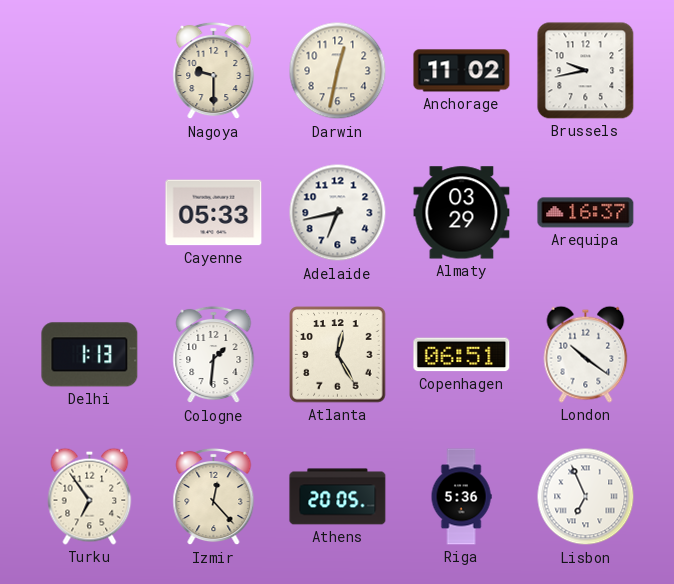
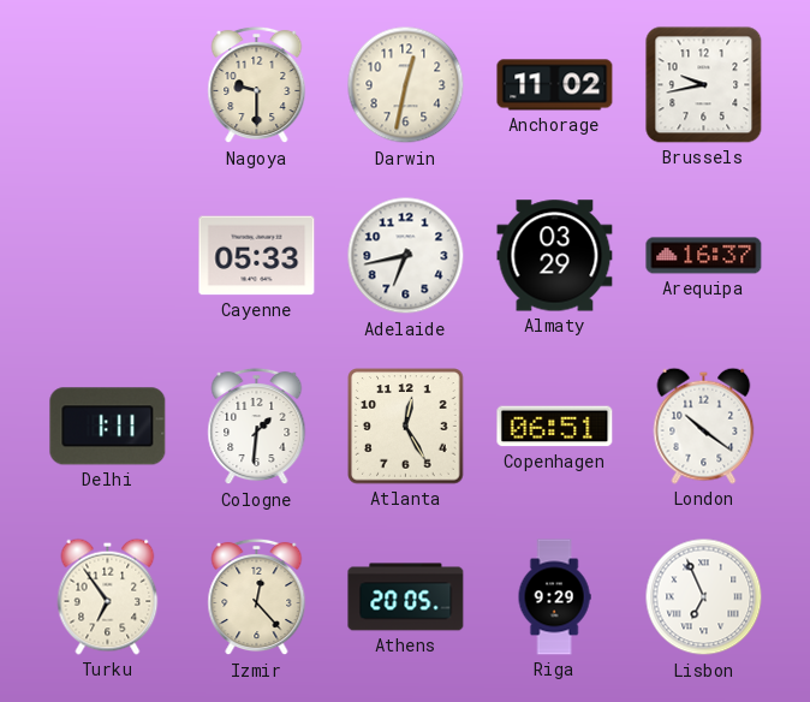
Delhi: 1:13 -> 1:11 (108, 427)
Riga: 5:36 -> 9:29 (554, 597)
